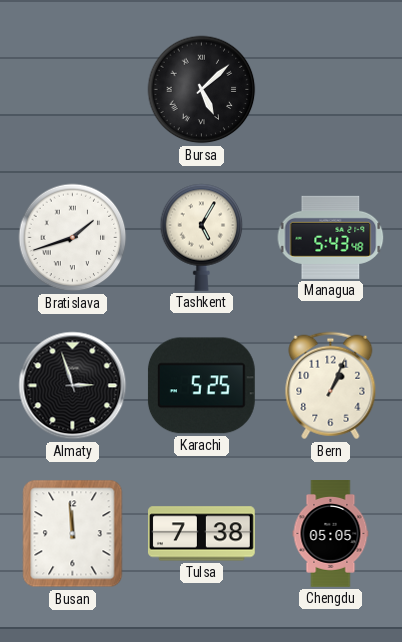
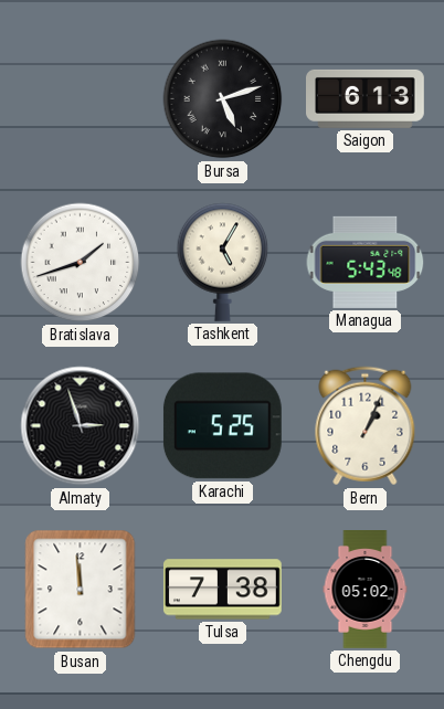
Bursa: 5:08 -> 5:12 (223, 99)
Saigon: none -> 6:13 (366, 98)
Chengdu: 05:05 -> 05:02 (366, 590)
